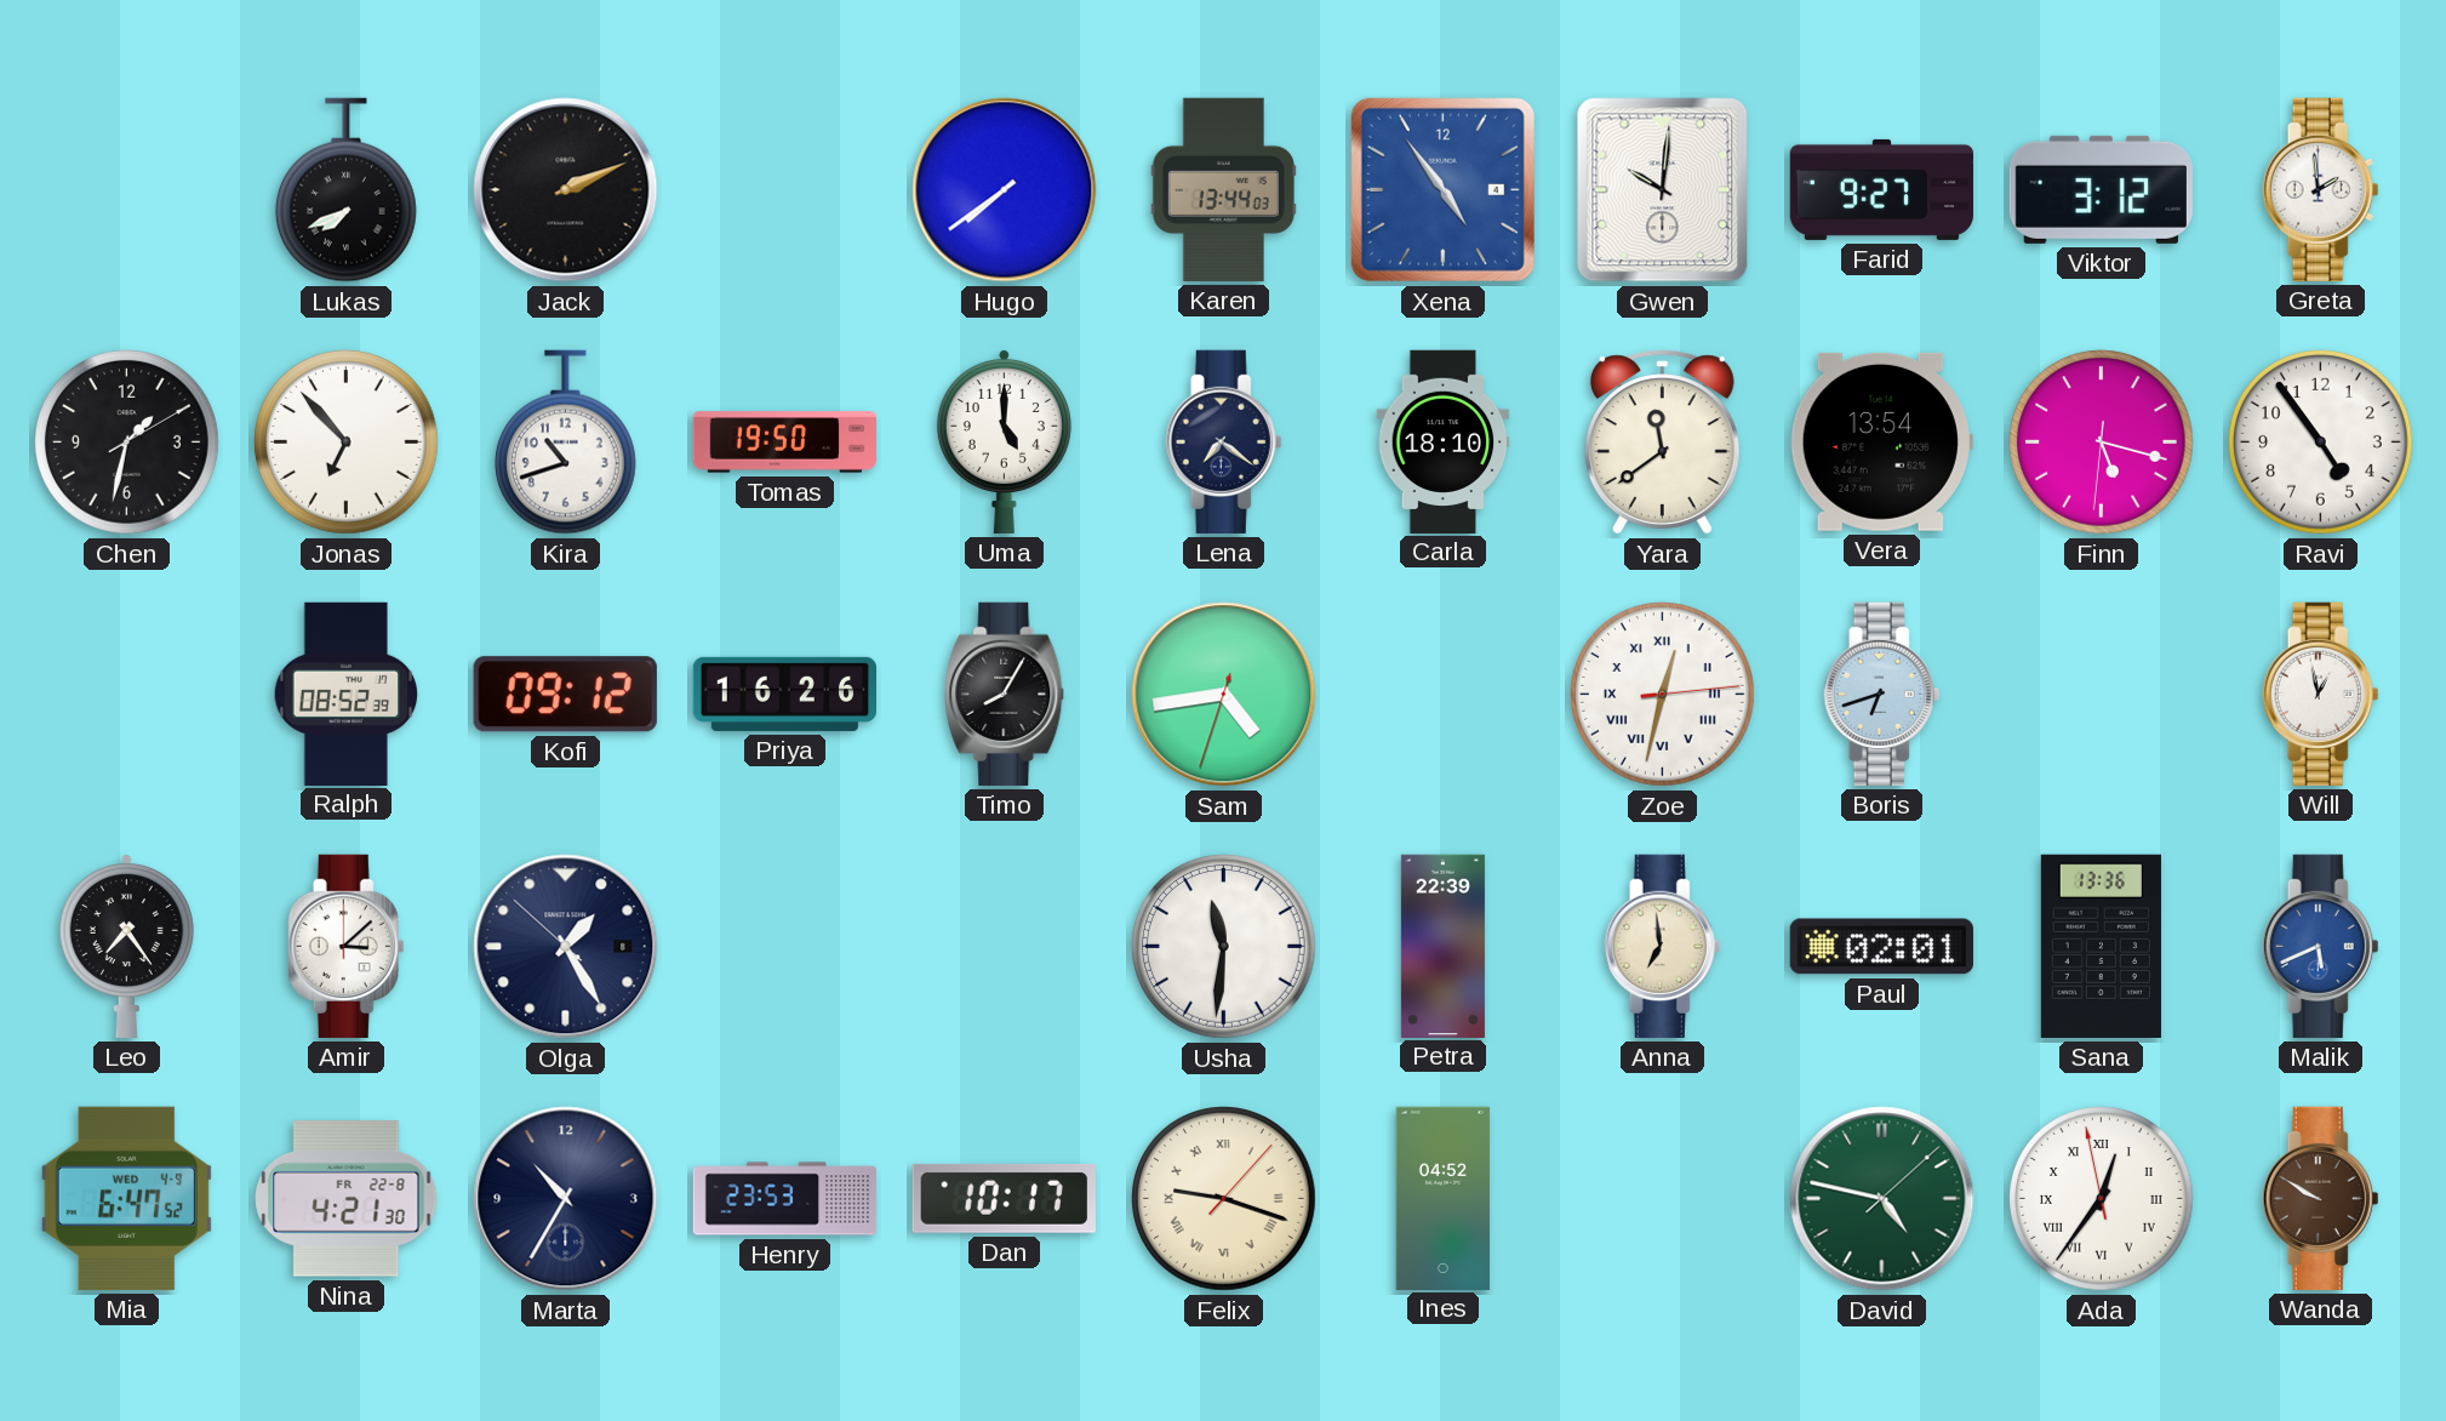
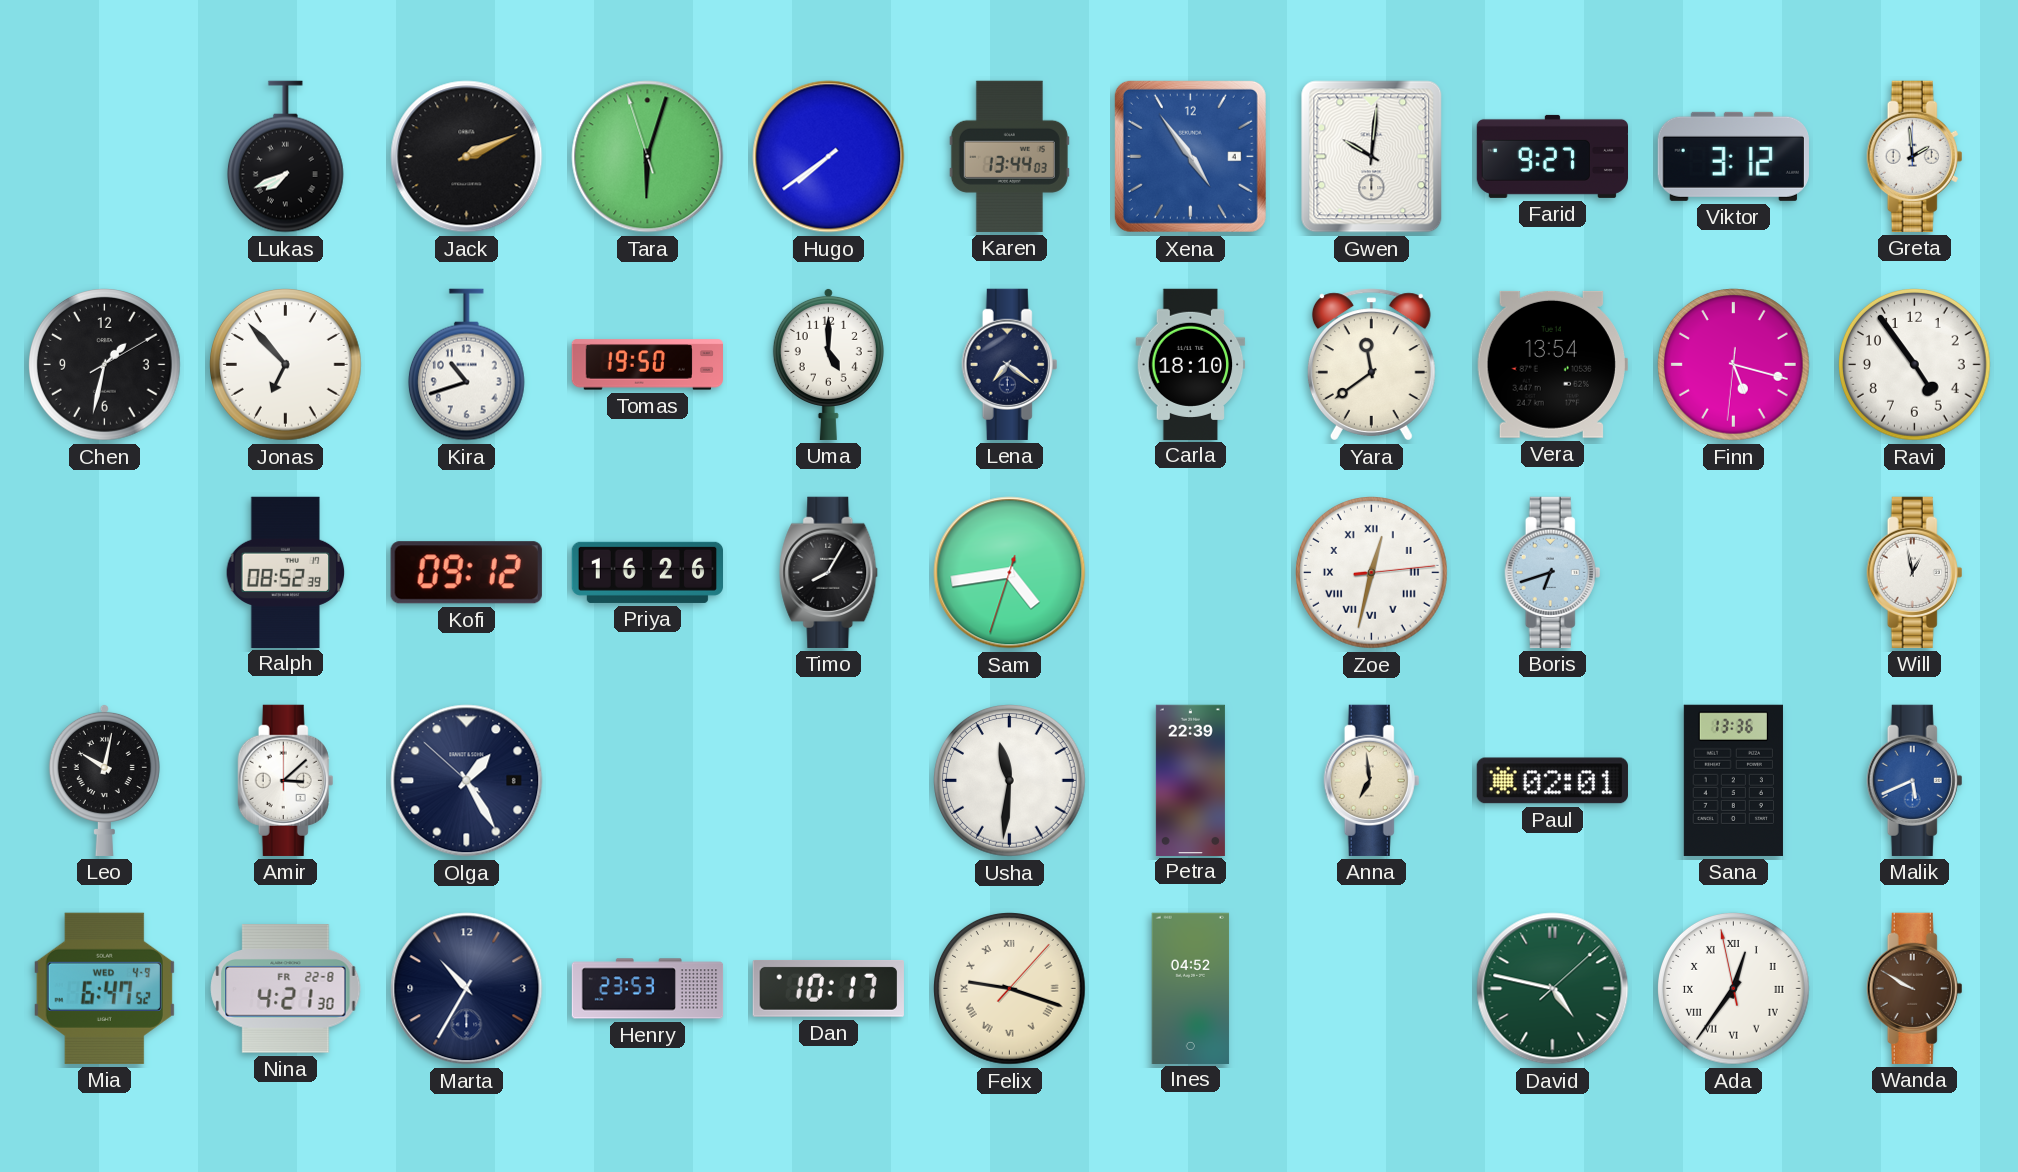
Tara: none -> 6:02 (648, 157)
Leo: 7:24 -> 10:02 (104, 780)
